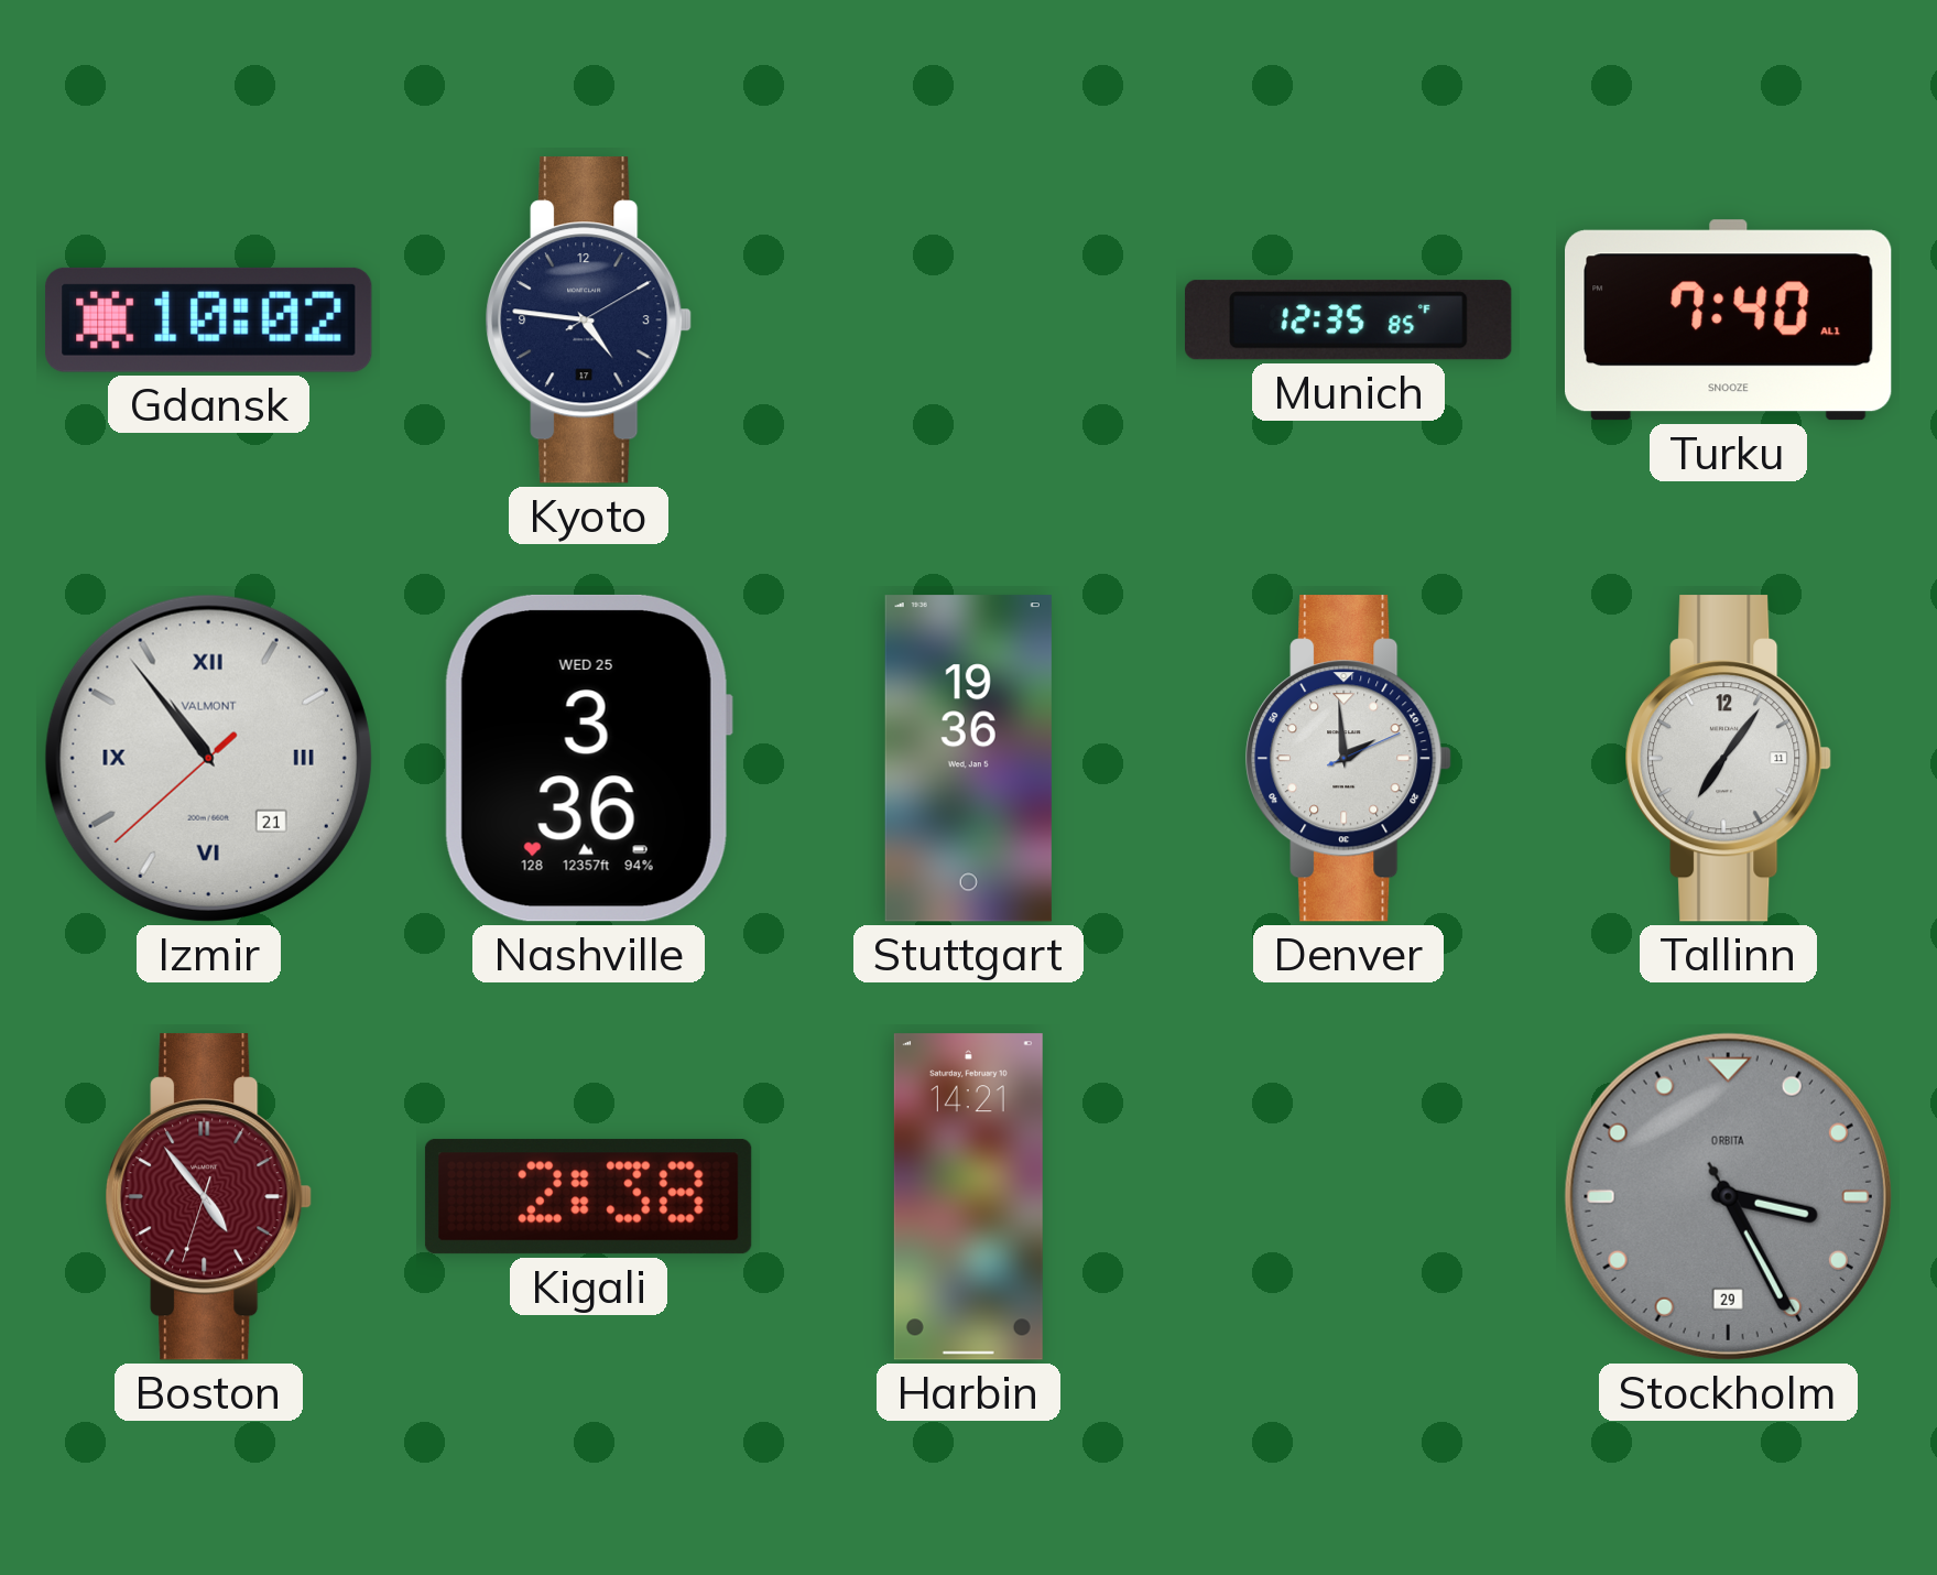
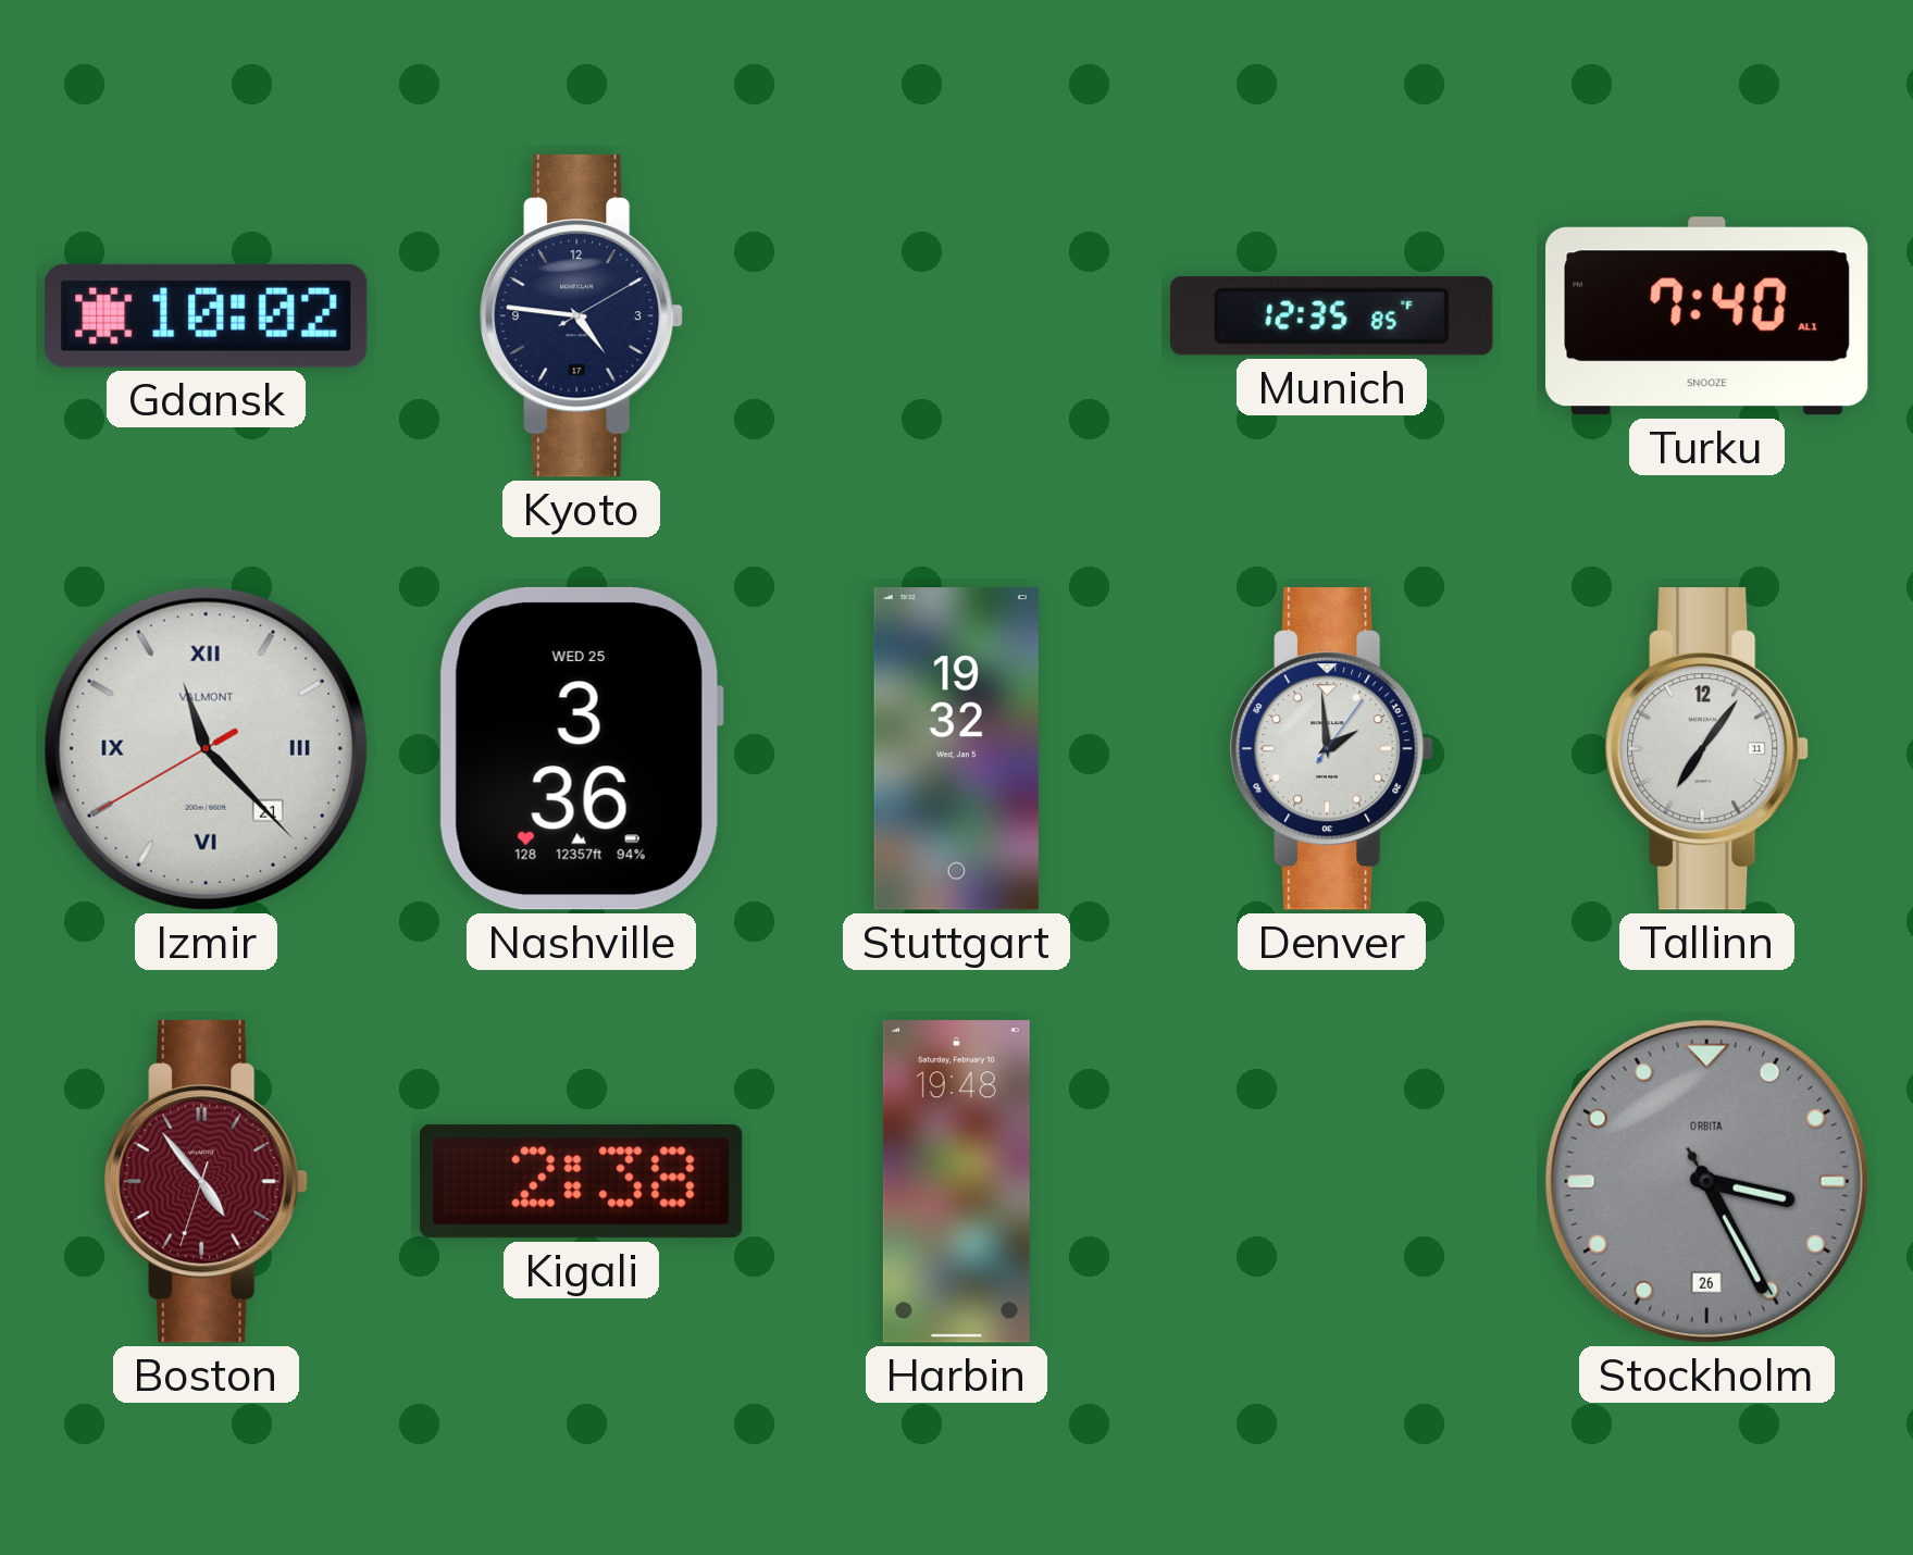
Izmir: 10:53 -> 11:22 (206, 748)
Stuttgart: 19:36 -> 19:32 (956, 749)
Denver: 1:59:11 -> 1:59:06 (1332, 749)
Harbin: 14:21 -> 19:48 (956, 1182)
Stockholm date: 29 -> 26 (1706, 1181)
